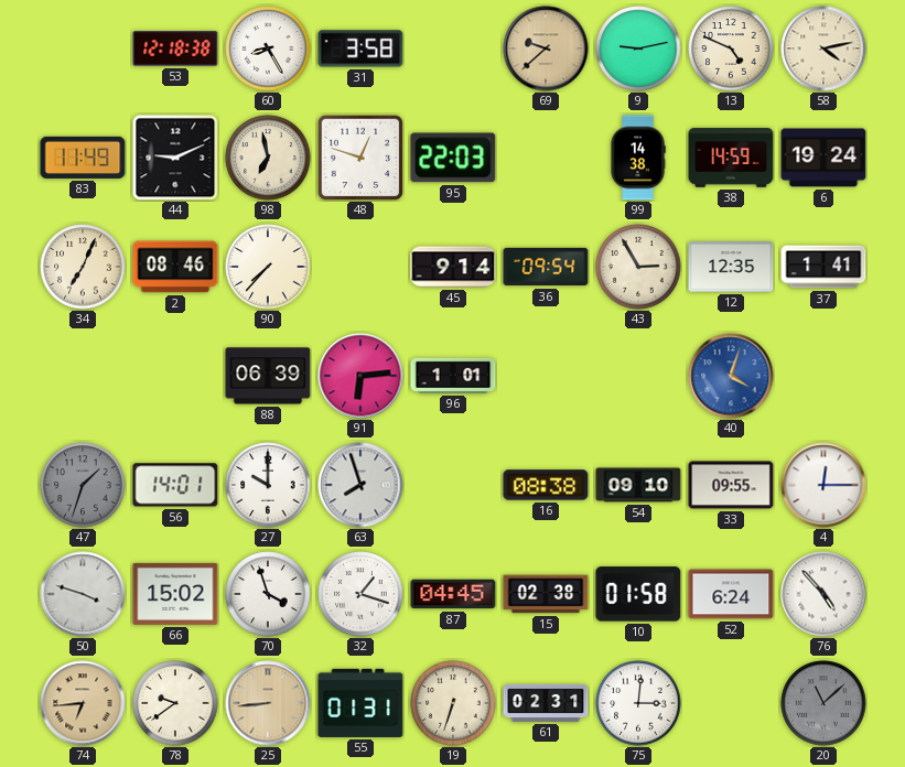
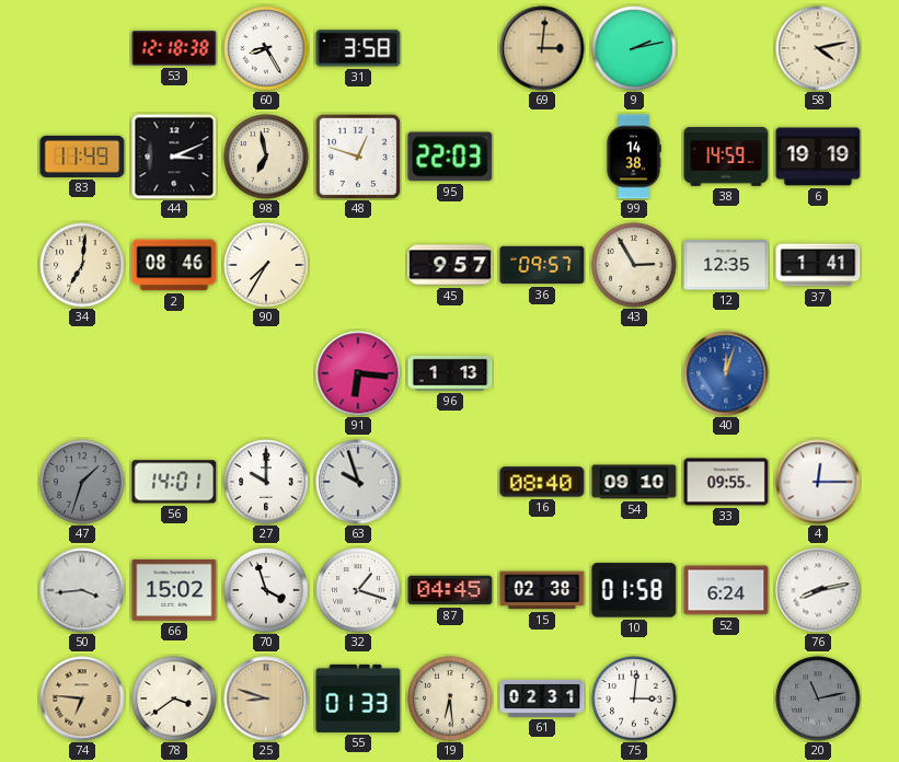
69: 9:38 -> 3:01 (542, 48)
9: 9:13 -> 2:13 (634, 48)
13: 4:49 -> none (731, 48)
44: 9:11 -> 3:11 (174, 157)
6: 19:24 -> 19:19 (818, 157)
34: 7:04 -> 7:01 (82, 265)
90: 7:37 -> 7:35 (266, 265)
45: 9:14 -> 9:57 (450, 265)
36: 09:54 -> 09:57 (542, 265)
88: 06:39 -> none (268, 376)
91: 6:14 -> 6:16 (358, 373)
96: 1:01 -> 1:13 (450, 373)
40: 4:03 -> 12:03 (726, 373)
63: 7:57 -> 9:57 (358, 482)
16: 08:38 -> 08:40 (542, 482)
50: 3:48 -> 3:44 (82, 590)
76: 4:53 -> 8:13 (818, 590)
74: 6:44 -> 6:46 (82, 698)
78: 9:39 -> 3:39 (174, 698)
25: 8:44 -> 8:48 (266, 698)
55: 01:31 -> 01:33 (358, 698)
19: 6:33 -> 6:29 (450, 698)
20: 11:08 -> 11:13 (818, 698)
